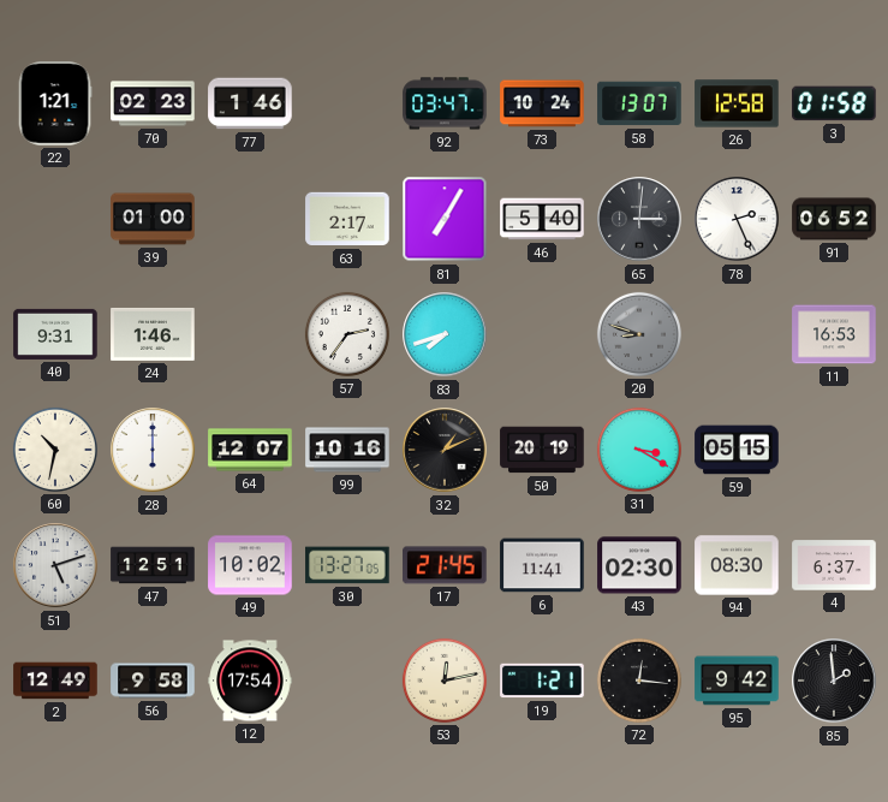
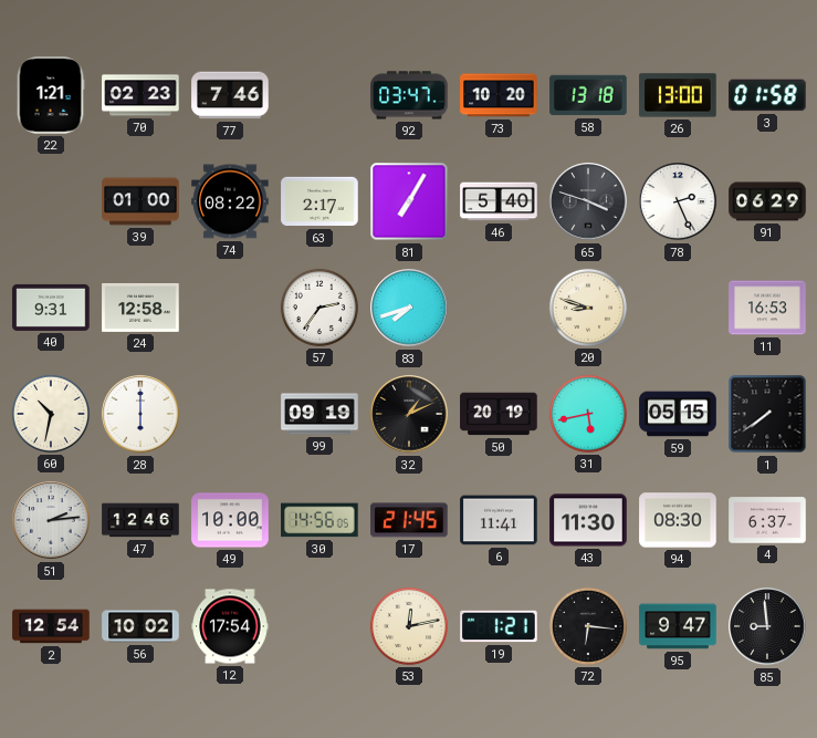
77: 1:46 -> 7:46 (230, 95)
73: 10:24 -> 10:20 (499, 95)
58: 13:07 -> 13:18 (588, 95)
26: 12:58 -> 13:00 (678, 95)
74: none -> 08:22 (230, 201)
65: 3:01 -> 3:48 (588, 201)
91: 06:52 -> 06:29 (767, 201)
24: 1:46 -> 12:58 (140, 308)
20 dial: grey -> cream (588, 308)
64: 12:07 -> none (250, 450)
99: 10:16 -> 09:19 (320, 414)
31: 3:20 -> 5:43 (588, 414)
1: none -> 7:39 (767, 414)
51: 5:12 -> 2:14 (51, 520)
47: 12:51 -> 12:46 (140, 520)
49: 10:02 -> 10:00 (230, 520)
30: 13:27 -> 14:56 (320, 520)
43: 02:30 -> 11:30 (588, 520)
2: 12:49 -> 12:54 (51, 626)
56: 9:58 -> 10:02 (140, 626)
72: 12:16 -> 6:16 (588, 626)
95: 9:42 -> 9:47 (678, 626)
85: 1:59 -> 8:59 (767, 626)
